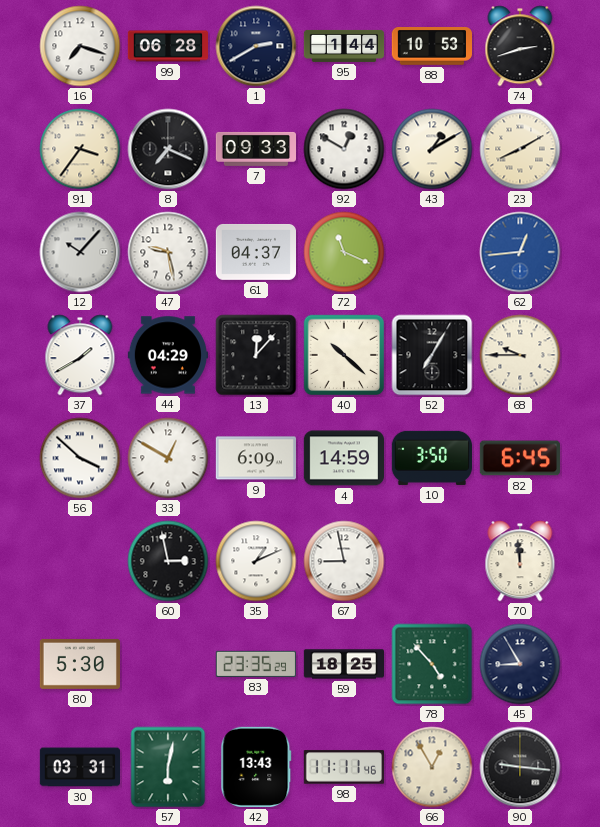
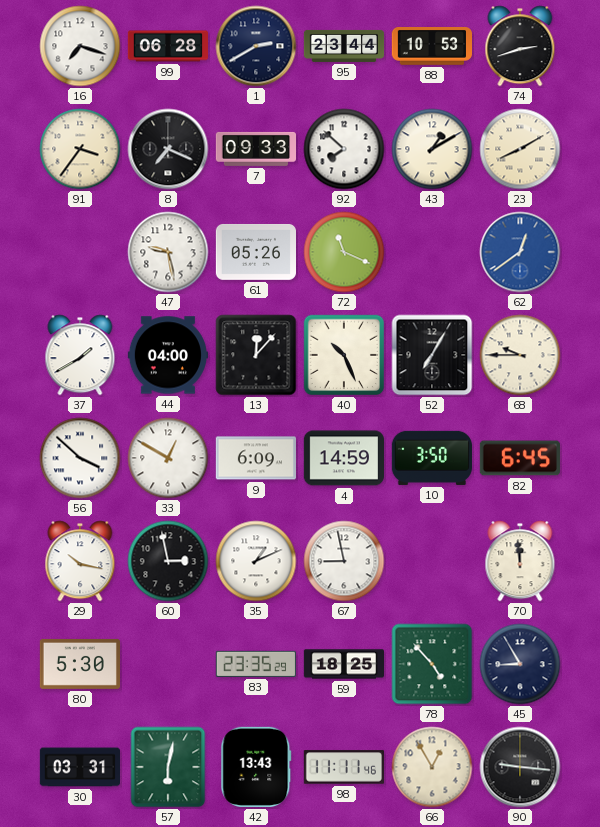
95: 1:44 -> 23:44 (344, 46)
92: 12:50 -> 7:52 (344, 149)
12: 10:07 -> none (80, 252)
61: 04:37 -> 05:26 (255, 252)
62: 12:44 -> 12:39 (520, 252)
44: 04:29 -> 04:00 (167, 355)
40: 10:22 -> 10:26 (344, 355)
29: none -> 10:17 (80, 561)
